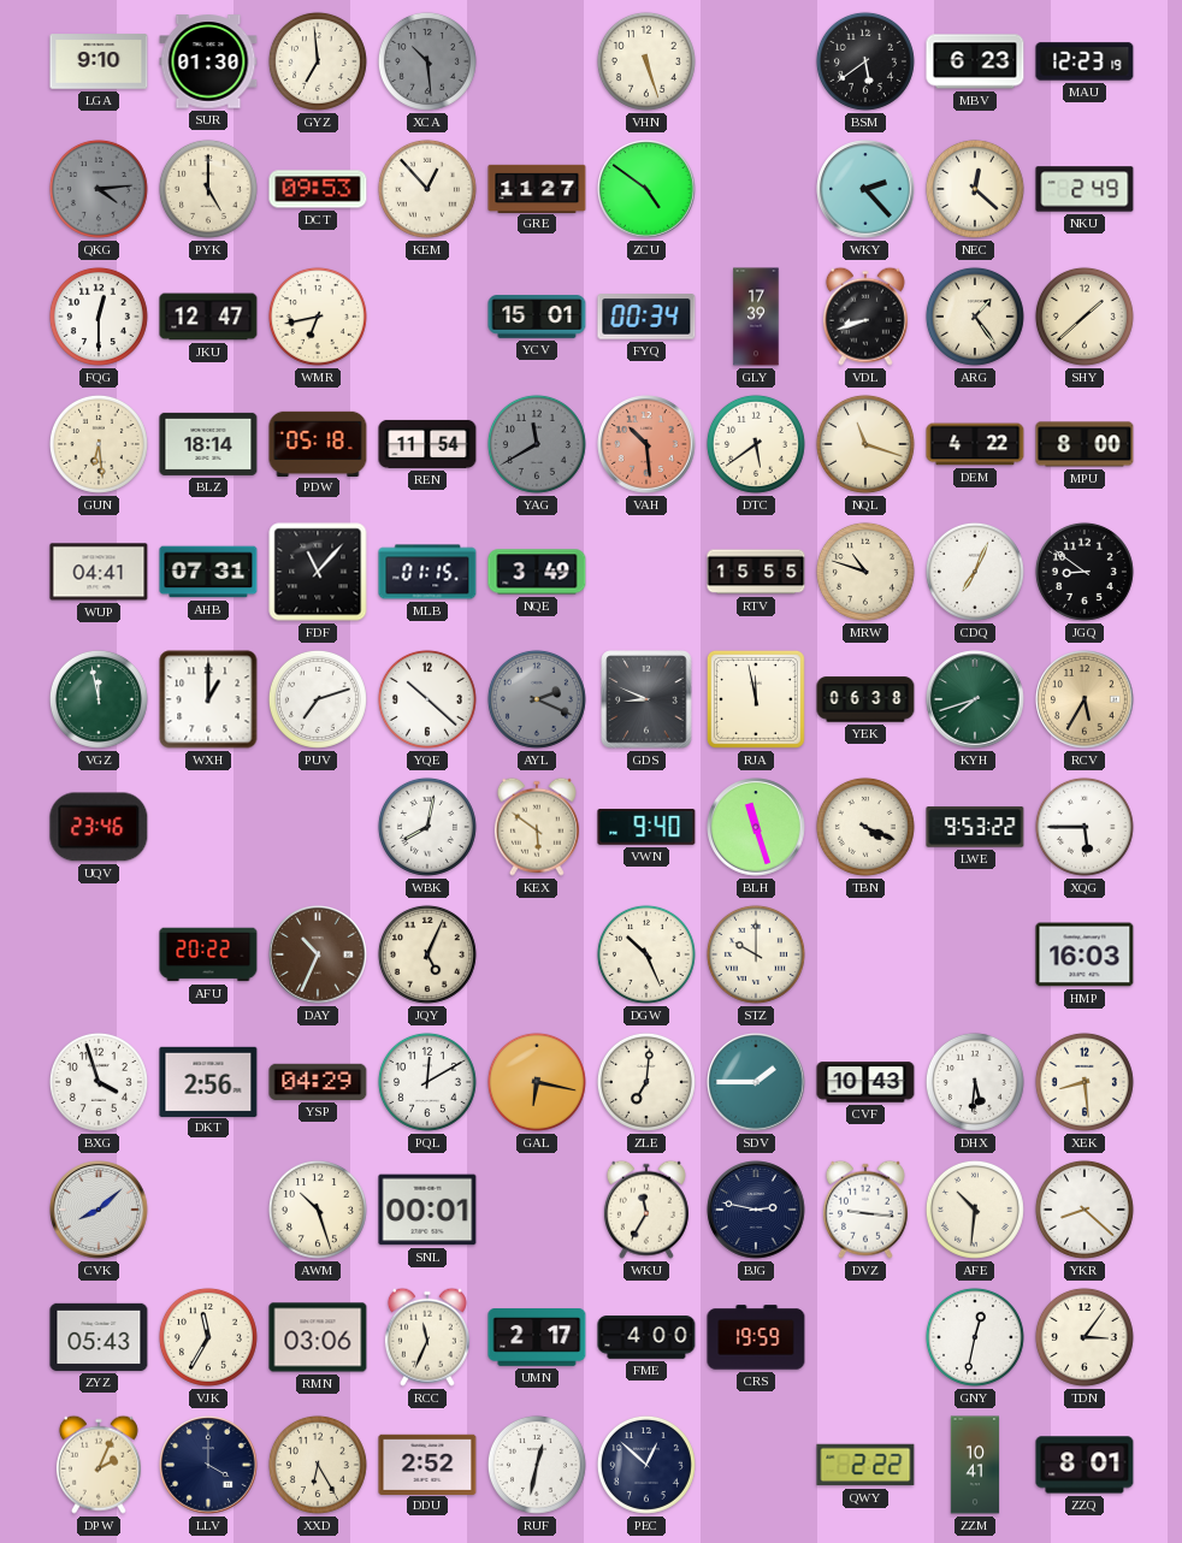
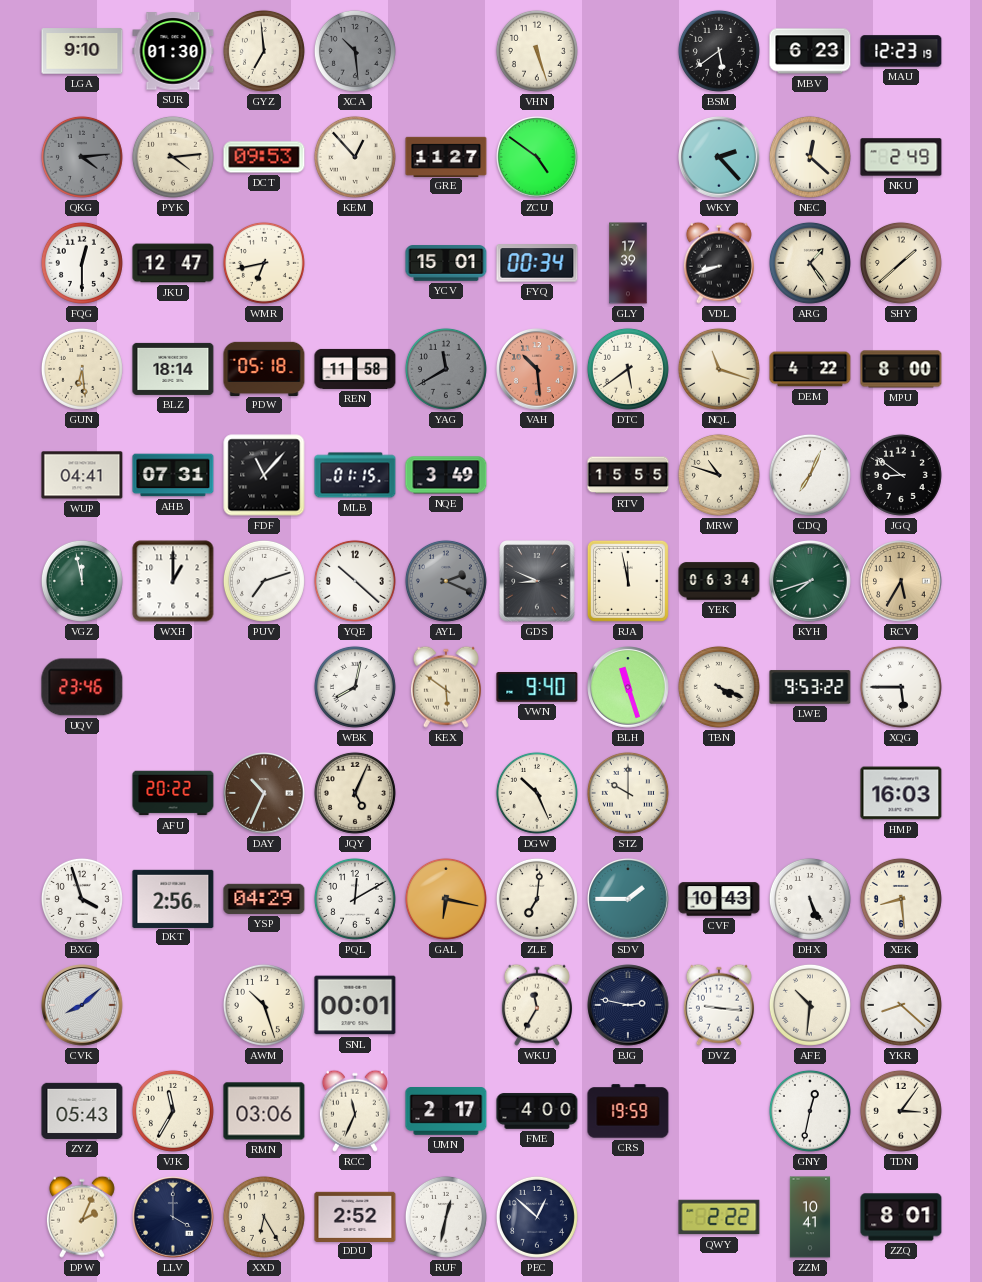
PYK: 5:00 -> 4:14 (173, 157)
REN: 11:54 -> 11:58 (355, 369)
YEK: 06:38 -> 06:34 (719, 581)
DHX: 5:31 -> 5:26 (810, 899)
